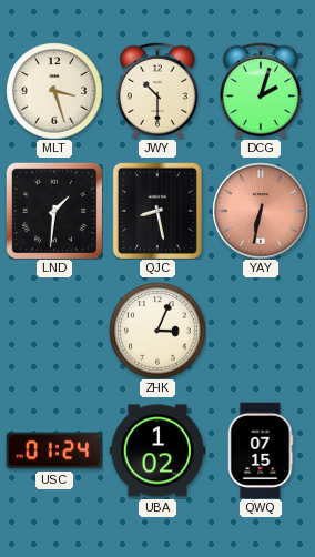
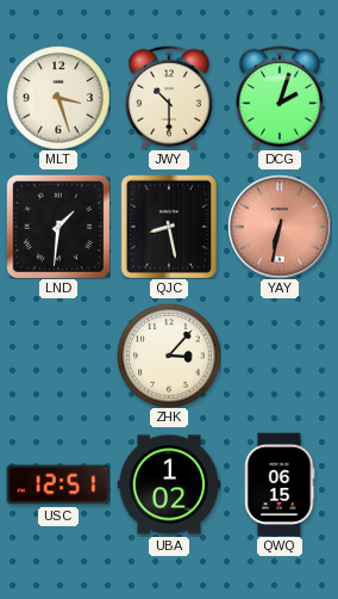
ZHK: 3:04 -> 3:07 (169, 356)
USC: 01:24 -> 12:51 (58, 484)
QWQ: 07:15 -> 06:15 (280, 484)
